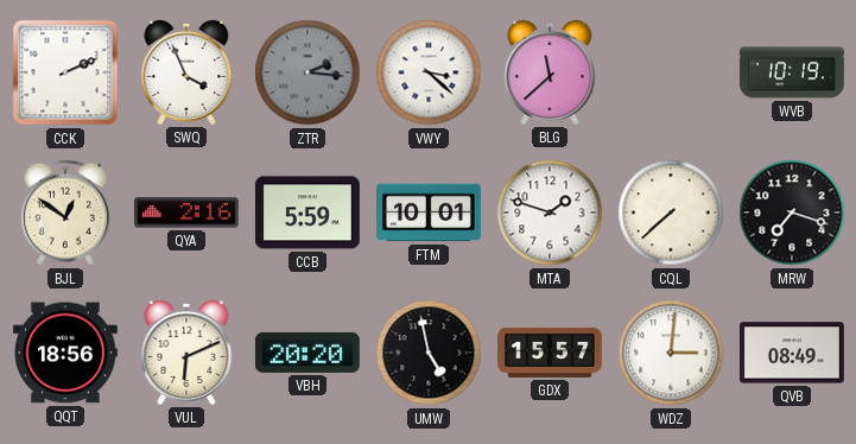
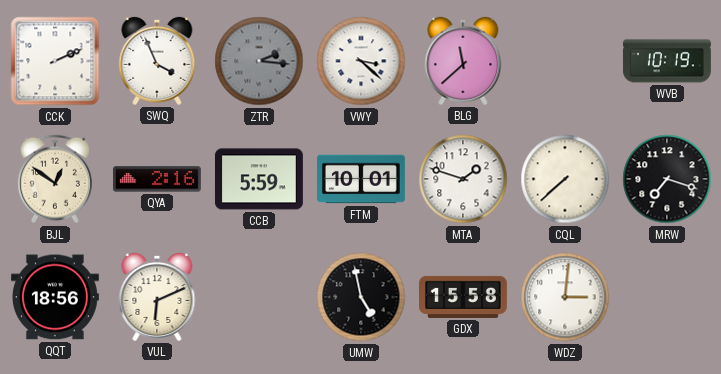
VBH: 20:20 -> none (307, 353)
GDX: 15:57 -> 15:58 (464, 297)
QVB: 08:49 -> none (792, 353)
